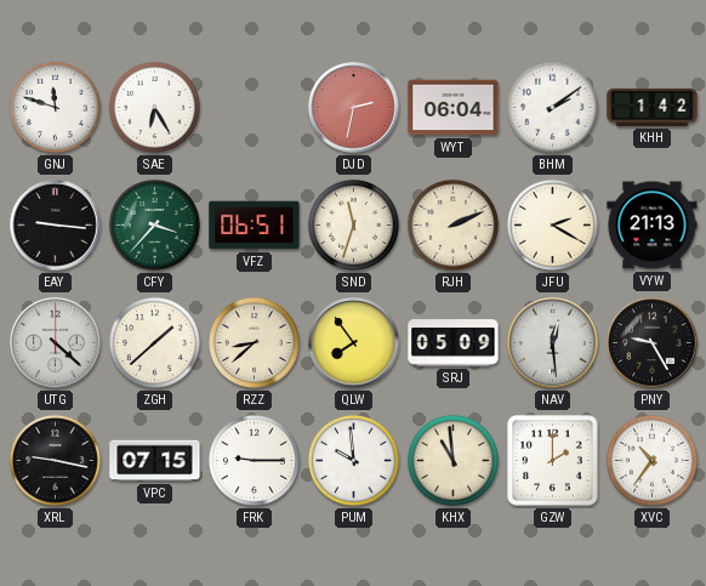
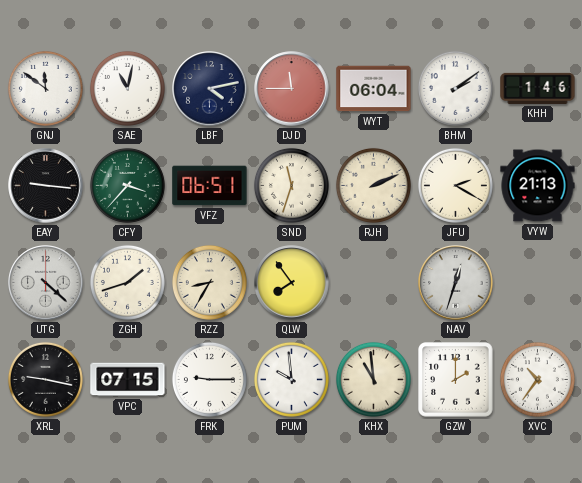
GNJ: 11:48 -> 11:51 (45, 88)
SAE: 6:25 -> 11:02 (127, 88)
LBF: none -> 4:13 (210, 89)
DJD: 2:32 -> 11:45 (292, 89)
KHH: 1:42 -> 1:46 (538, 88)
ZGH: 1:38 -> 1:42 (127, 282)
RZZ: 8:38 -> 8:35 (209, 282)
SRJ: 05:09 -> none (454, 343)
NAV: 12:29 -> 12:33 (456, 283)
PNY: 9:25 -> none (653, 343)
